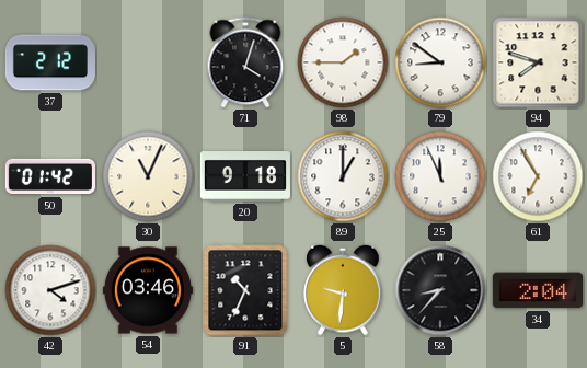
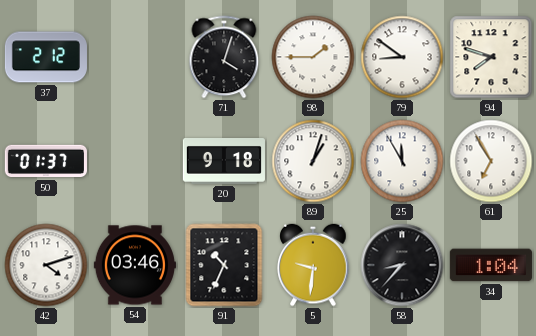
50: 01:42 -> 01:37 (46, 161)
30: 11:04 -> none (148, 176)
89: 1:00 -> 1:03 (313, 161)
25: 11:56 -> 11:55 (402, 161)
34: 2:04 -> 1:04 (491, 265)
